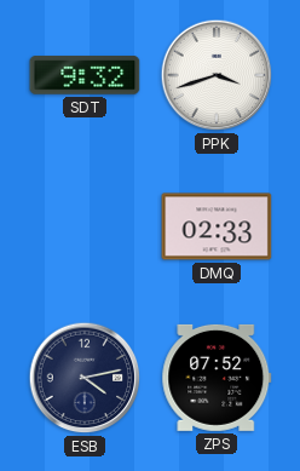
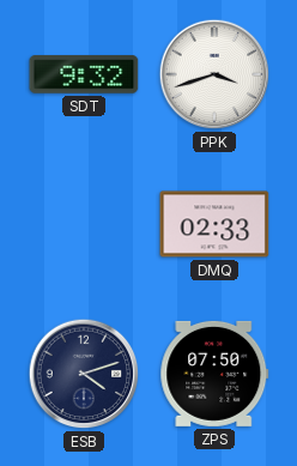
ESB: 4:13 -> 4:12 (84, 374)
ZPS: 07:52 -> 07:50 (214, 374)
